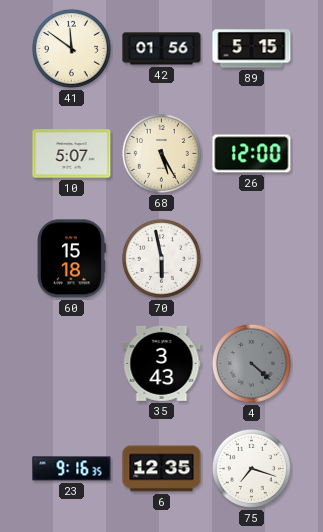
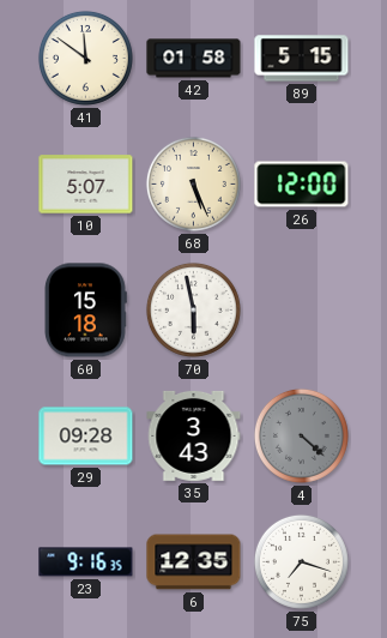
42: 01:56 -> 01:58 (194, 59)
68: 5:25 -> 5:26 (193, 183)
29: none -> 09:28 (86, 437)
